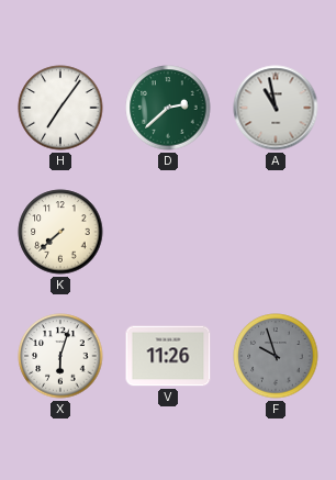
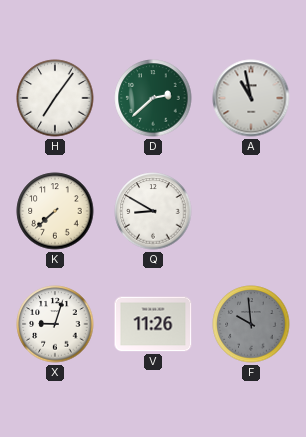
Q: none -> 8:50 (153, 211)
X: 6:03 -> 9:03 (55, 324)
F: 9:57 -> 9:59 (251, 324)
